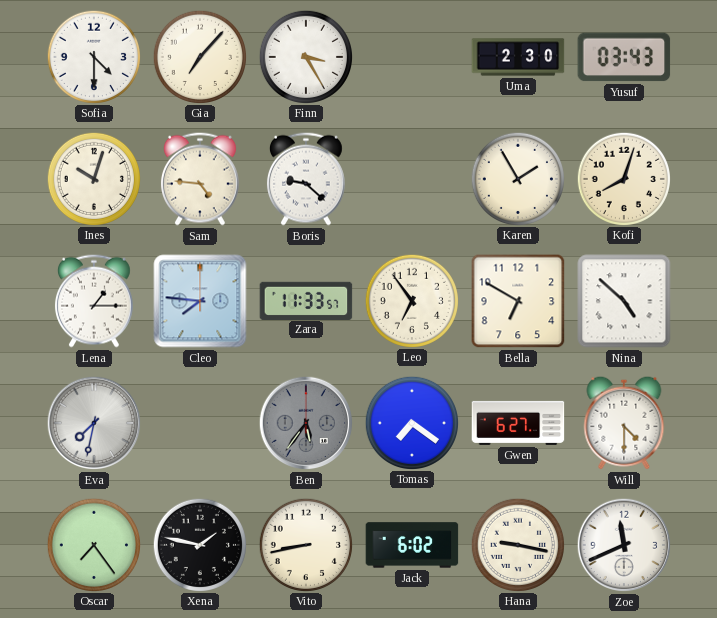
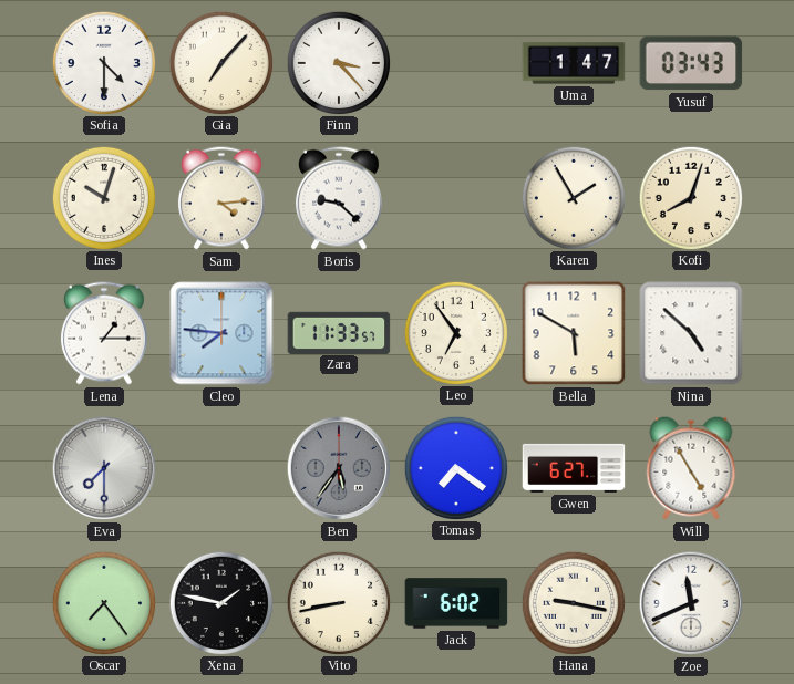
Finn: 3:25 -> 3:23 (338, 62)
Uma: 2:30 -> 1:47 (574, 63)
Sam: 4:46 -> 4:14 (221, 198)
Bella: 6:50 -> 5:50 (574, 333)
Eva: 7:32 -> 7:30 (104, 468)
Will: 4:30 -> 4:55 (691, 468)
